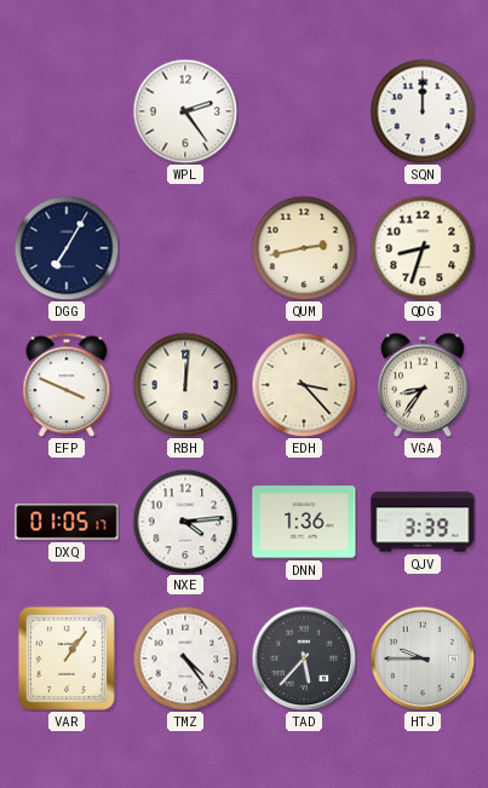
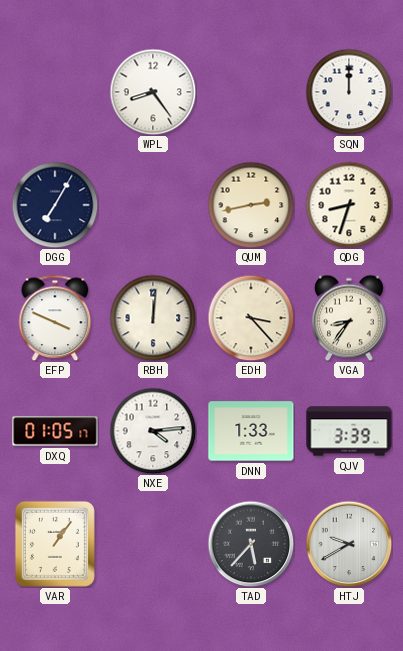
WPL: 2:24 -> 8:24 (153, 92)
DNN: 1:36 -> 1:33 (251, 431)
TMZ: 4:24 -> none (185, 658)
HTJ: 9:45 -> 9:40 (349, 544)
